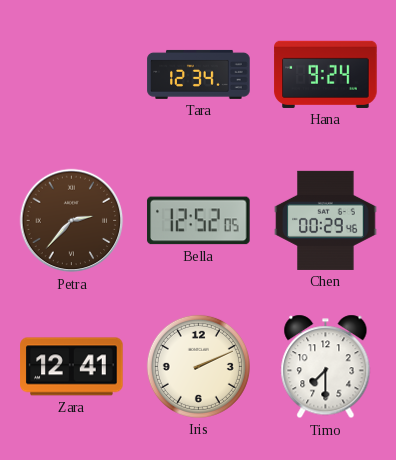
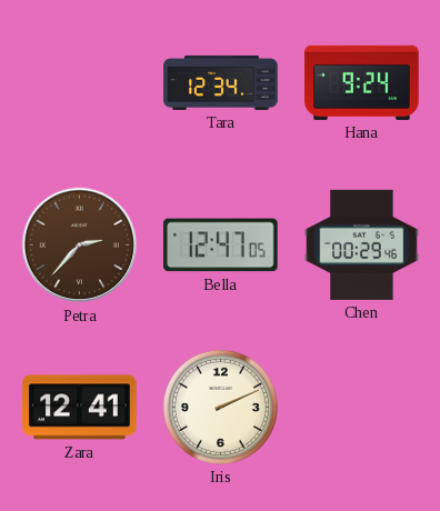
Bella: 12:52 -> 12:47 (221, 246)
Timo: 7:30 -> none (326, 367)
